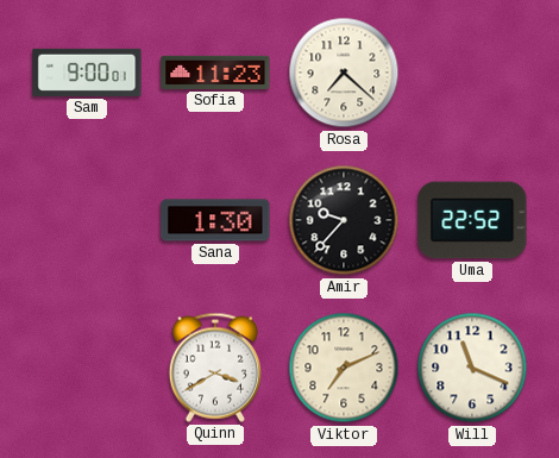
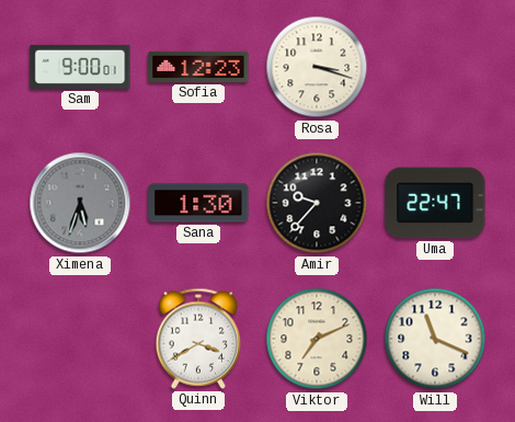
Sofia: 11:23 -> 12:23 (198, 67)
Rosa: 7:22 -> 3:18 (317, 67)
Ximena: none -> 5:33 (80, 203)
Uma: 22:52 -> 22:47 (435, 203)
